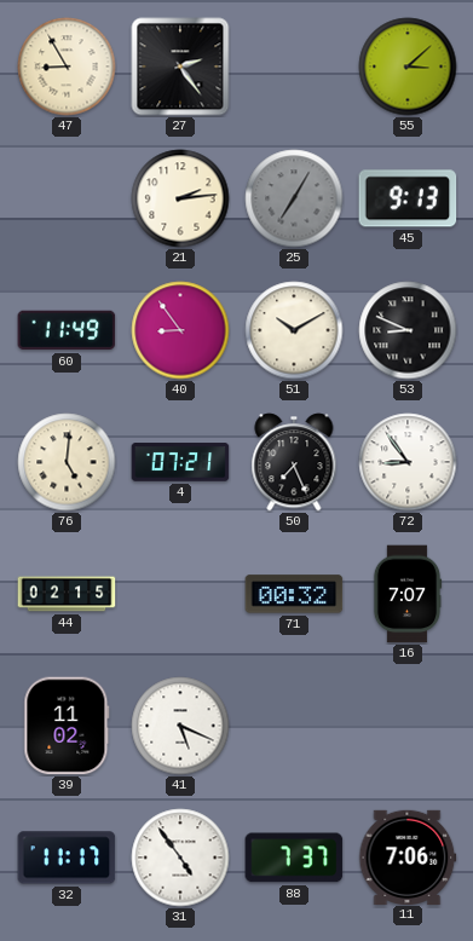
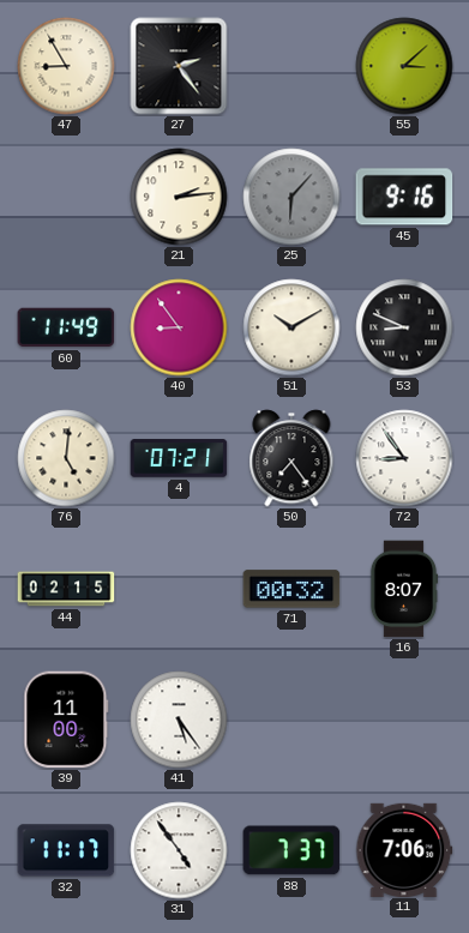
25: 7:05 -> 6:07 (291, 197)
45: 9:13 -> 9:16 (404, 197)
50: 7:26 -> 7:24 (291, 458)
16: 7:07 -> 8:07 (404, 589)
39: 11:02 -> 11:00 (66, 720)
41: 5:19 -> 5:24 (179, 720)
